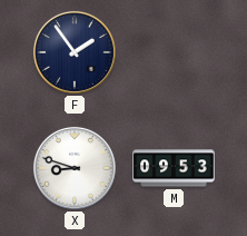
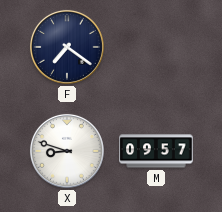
F: 1:54 -> 7:21 (67, 47)
M: 09:53 -> 09:57 (156, 151)
